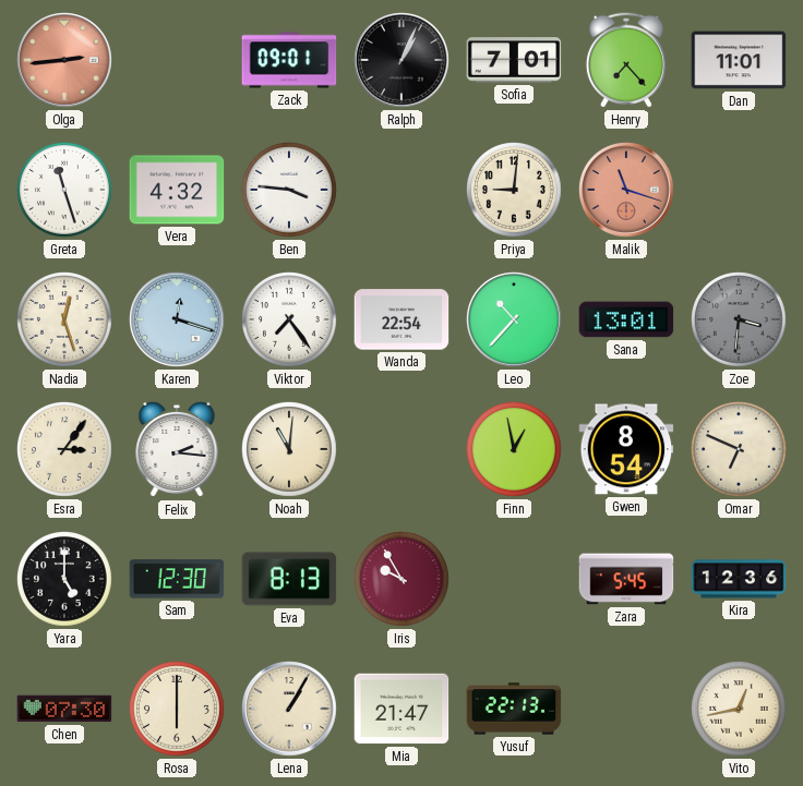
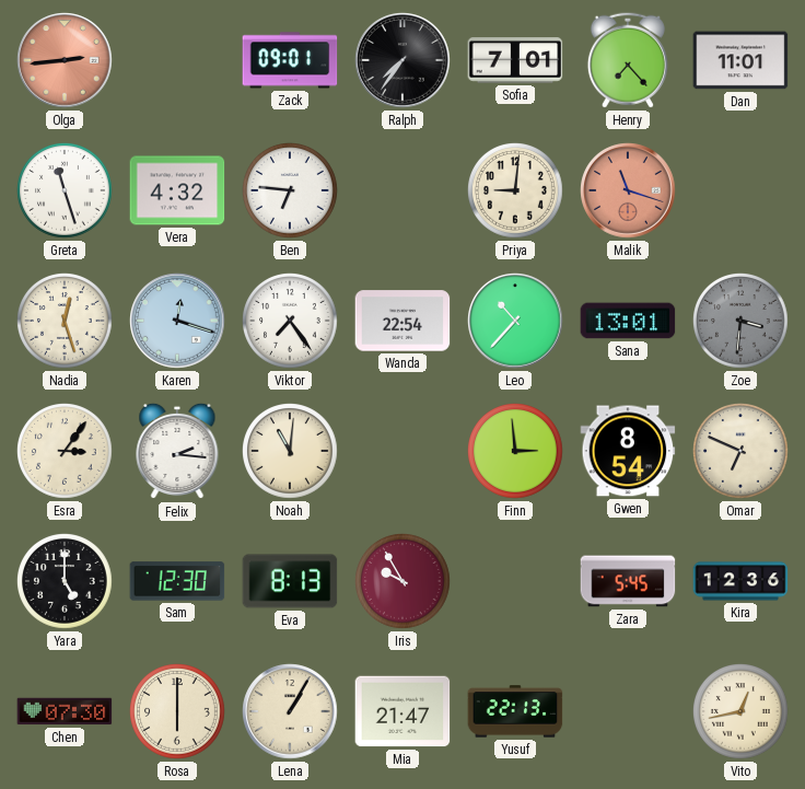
Ralph: 1:04 -> 7:36 (402, 60)
Ben: 3:46 -> 6:46 (291, 192)
Finn: 12:58 -> 2:59 (516, 452)
